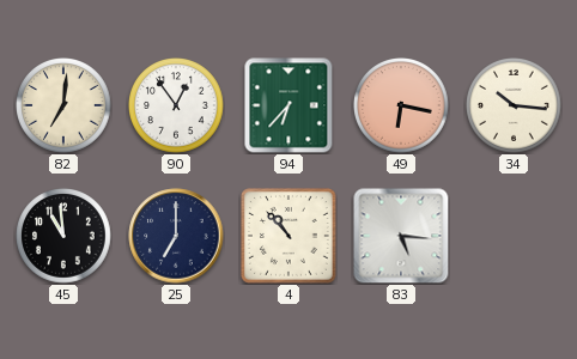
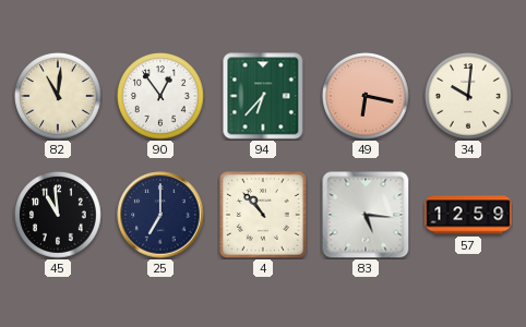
82: 7:01 -> 11:01 (58, 96)
34: 10:16 -> 10:01 (468, 96)
57: none -> 12:59 (468, 215)
